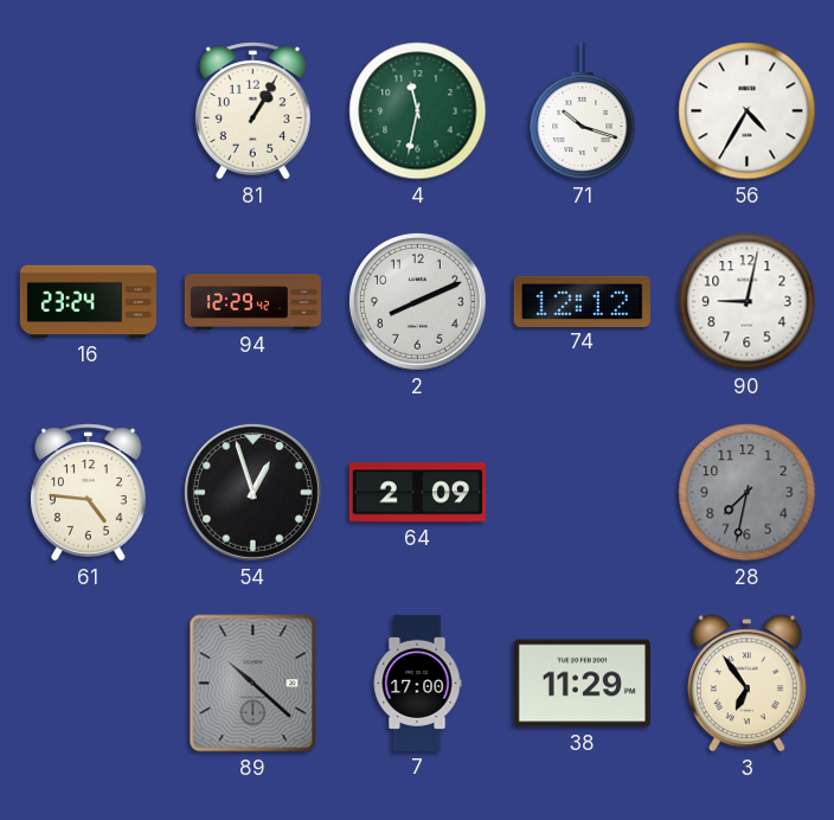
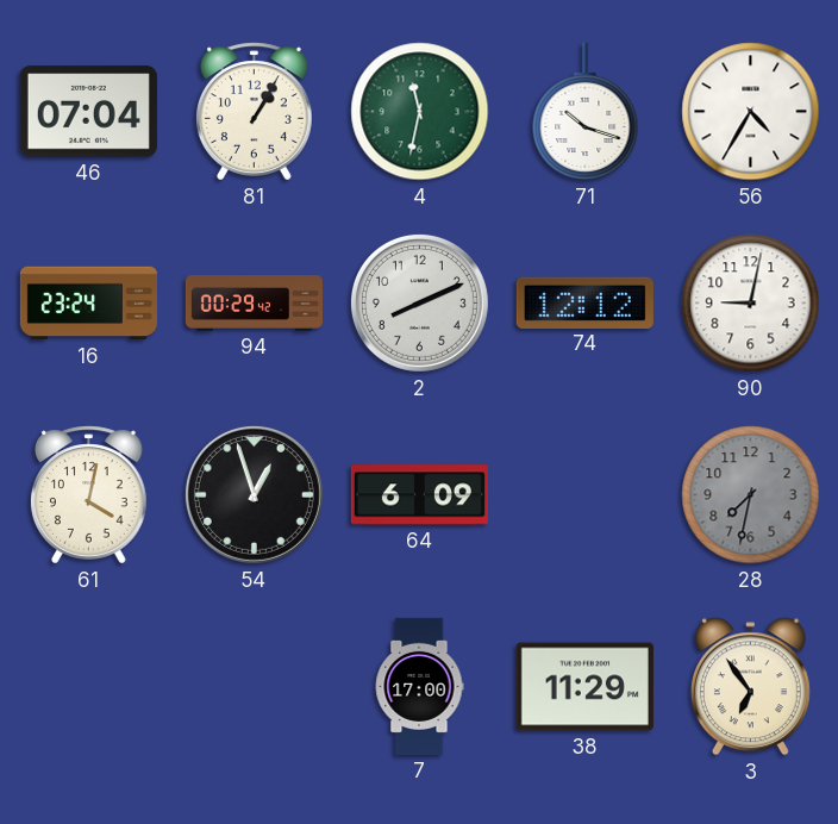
46: none -> 07:04 (88, 112)
94: 12:29 -> 00:29 (254, 304)
61: 4:46 -> 4:02 (89, 495)
64: 2:09 -> 6:09 (419, 495)
89: 10:22 -> none (254, 684)
